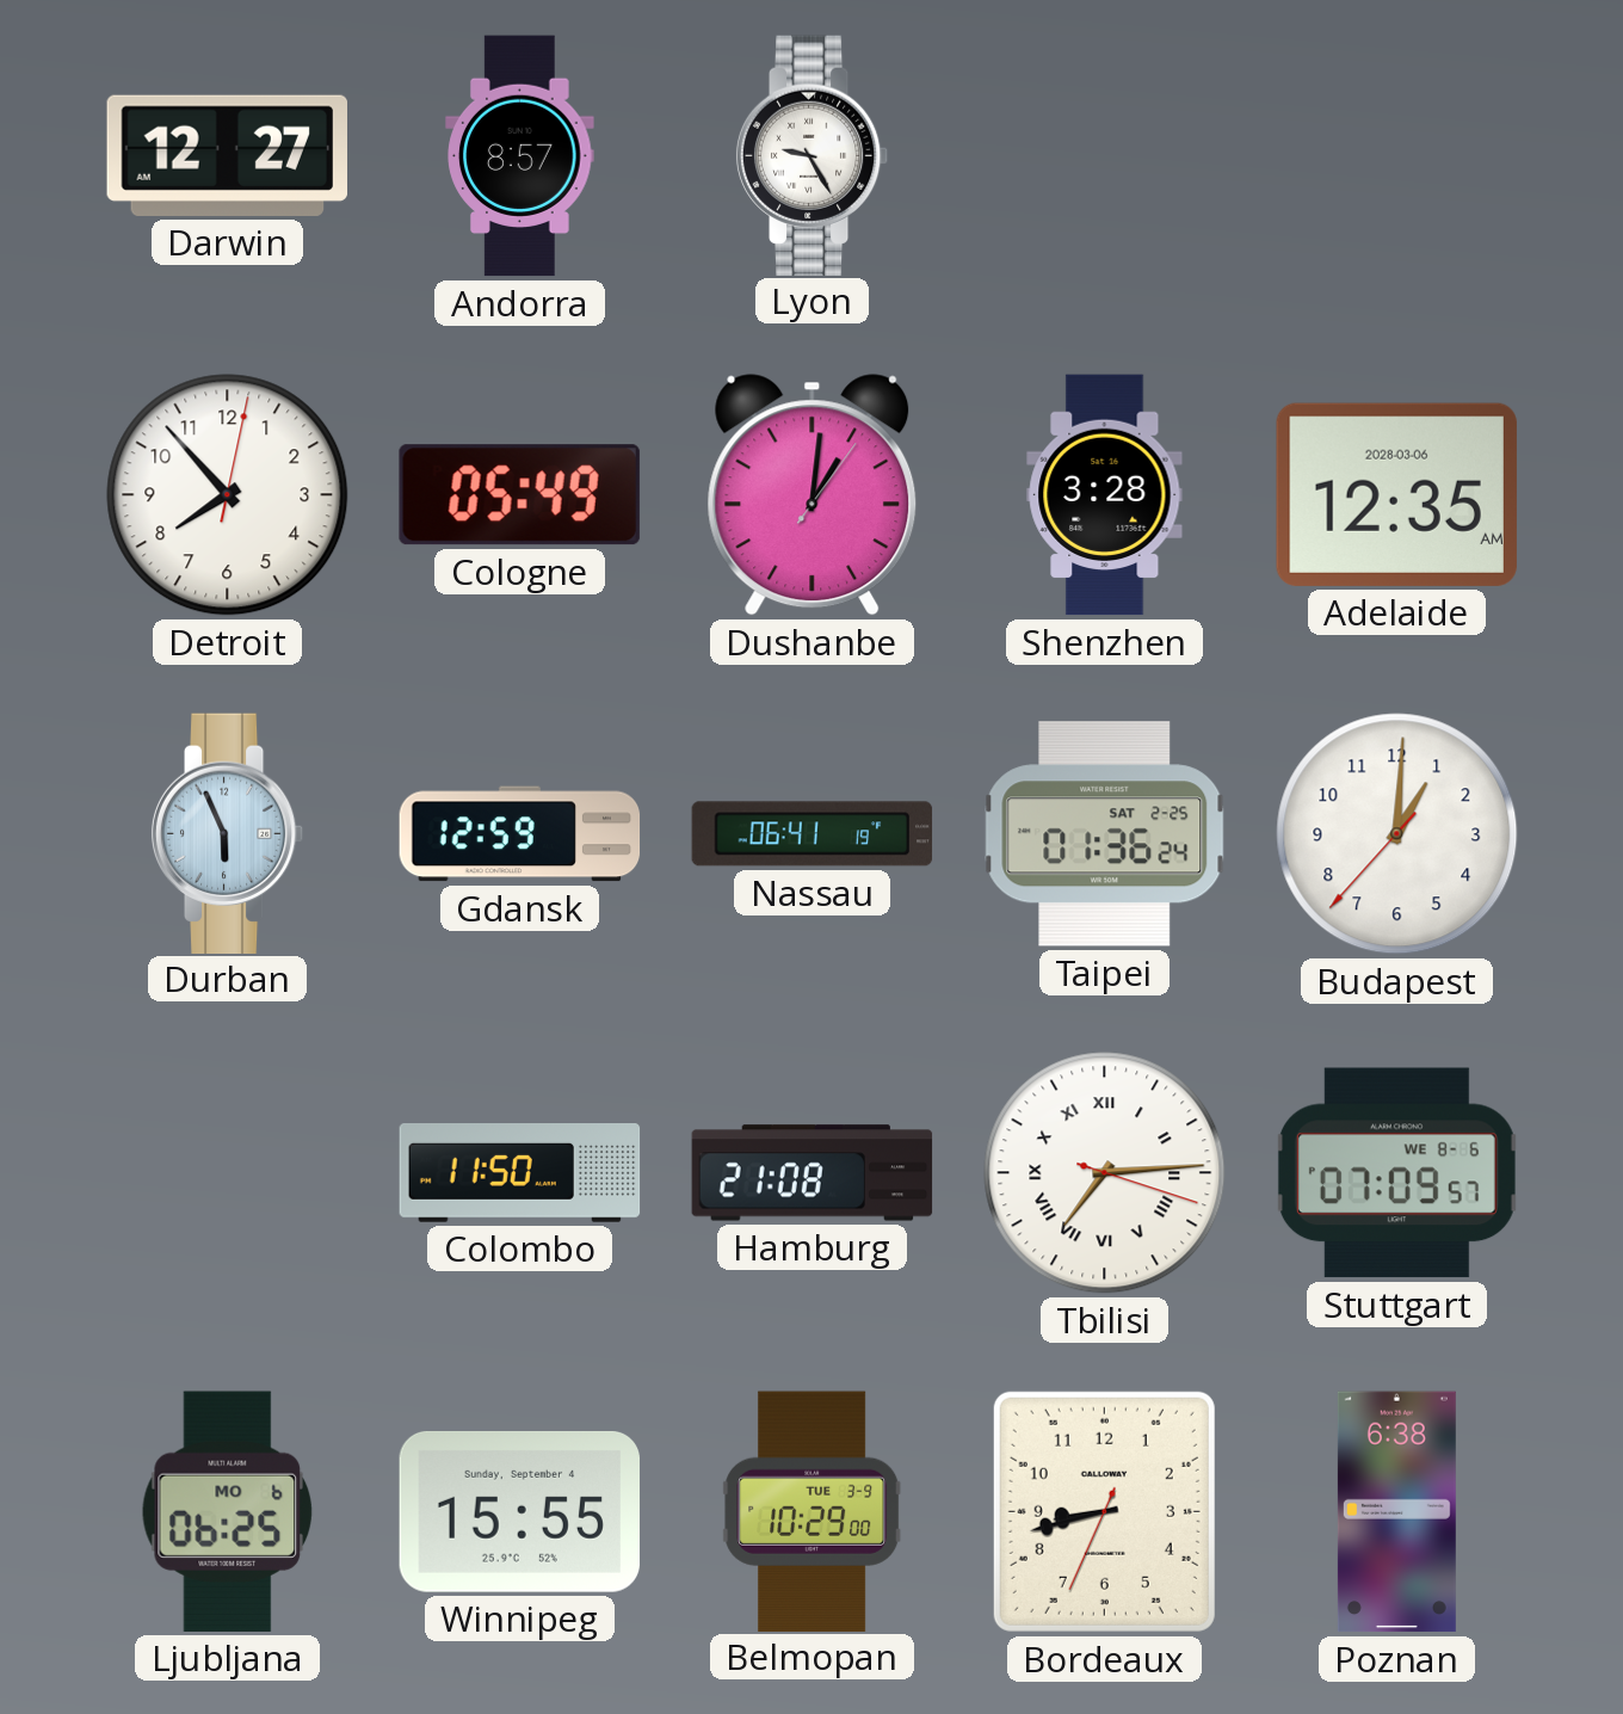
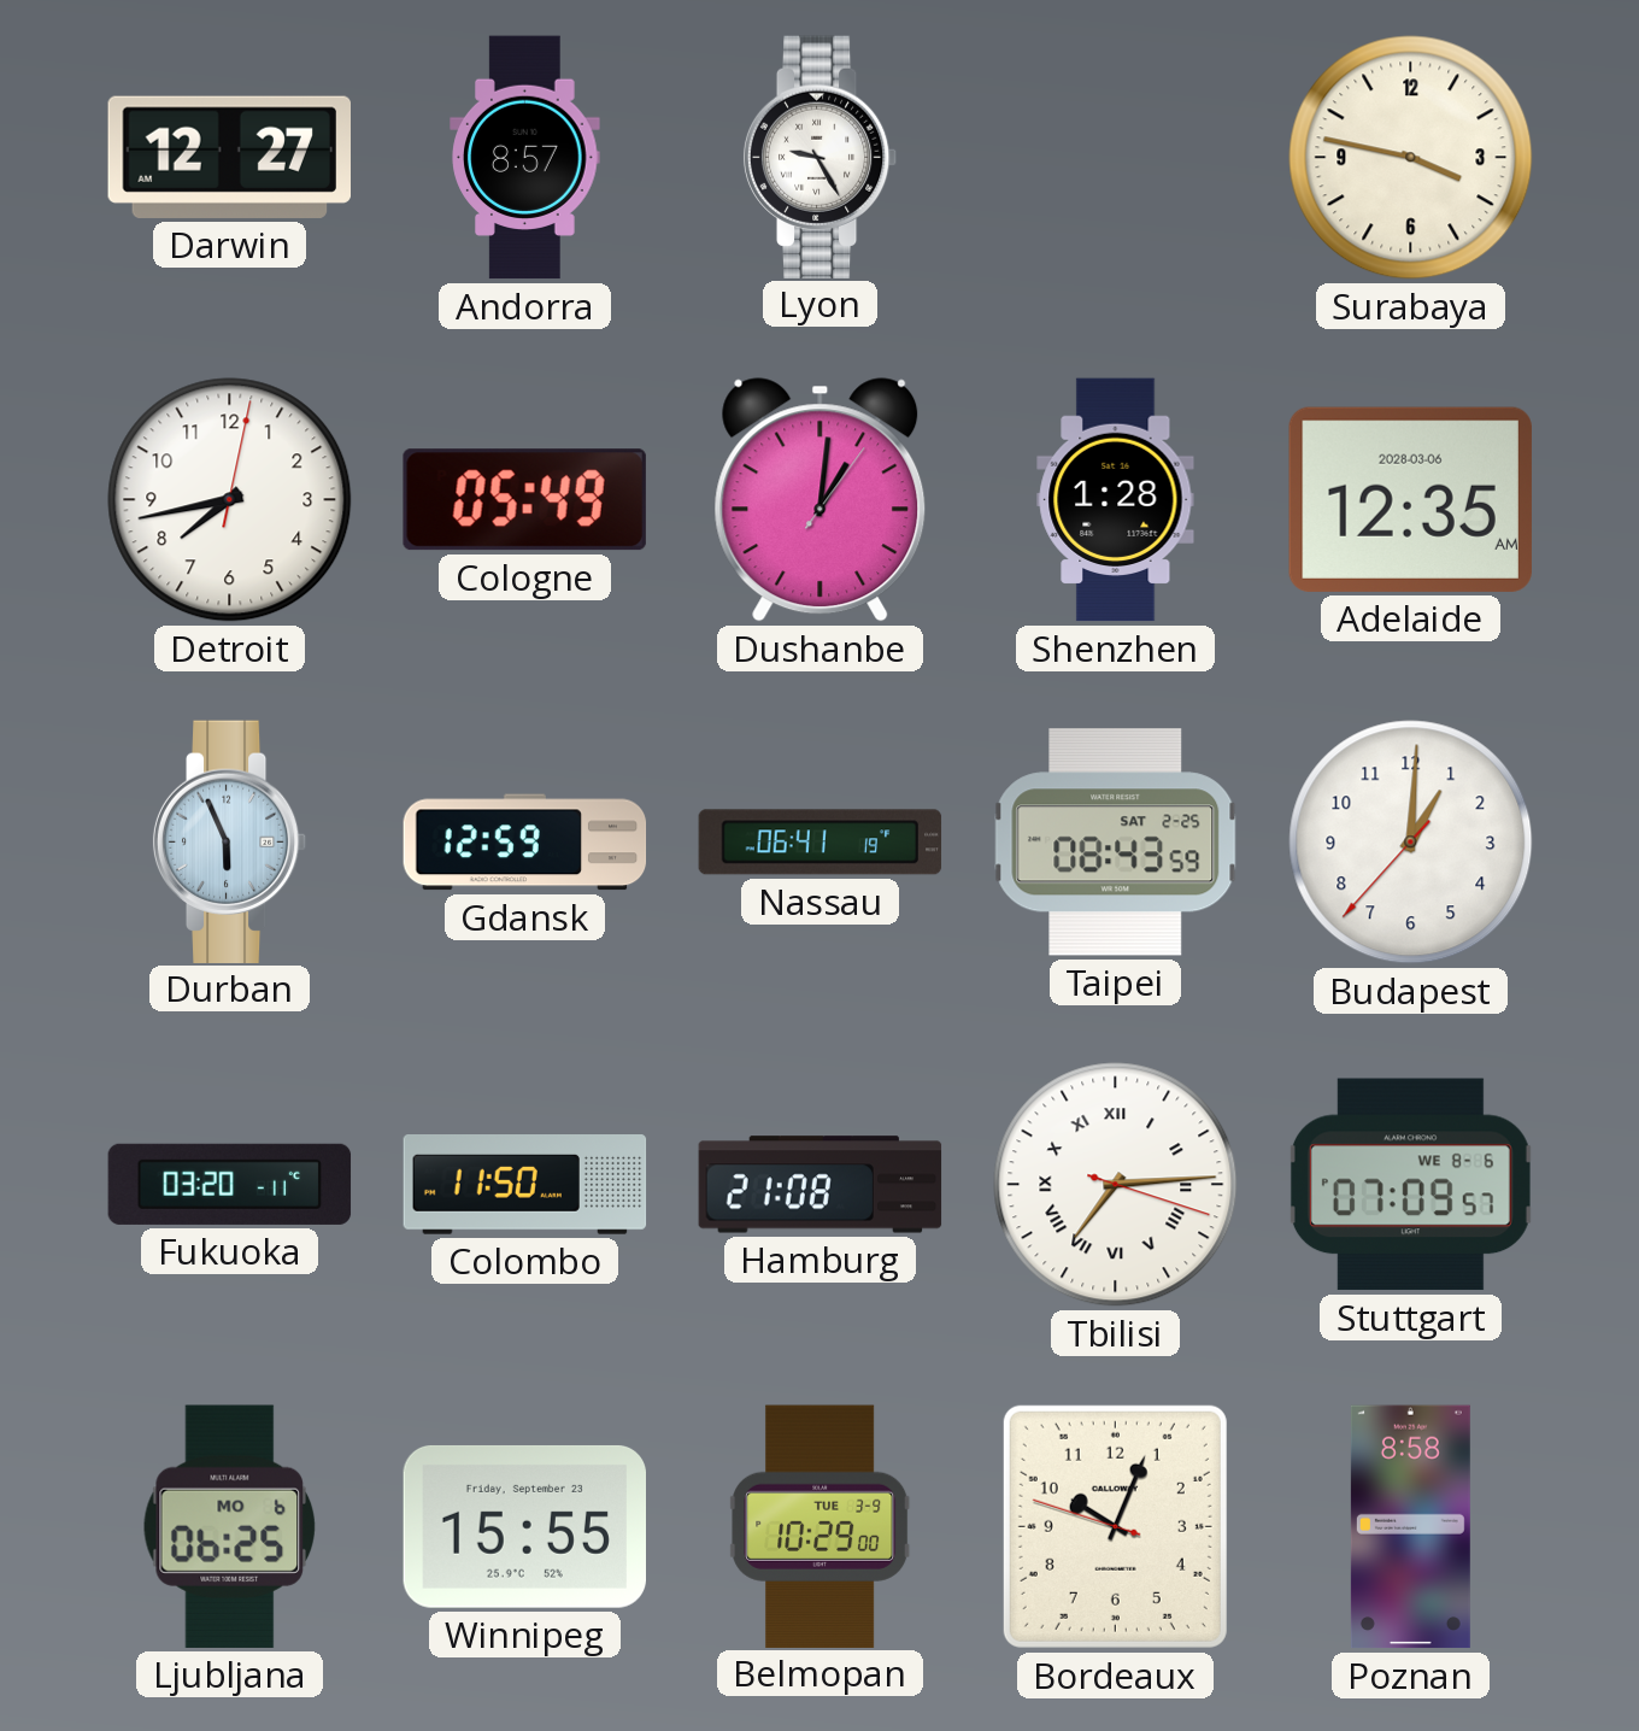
Surabaya: none -> 3:47 (1411, 158)
Detroit: 7:53 -> 7:43 (230, 500)
Shenzhen: 3:28 -> 1:28 (1116, 500)
Taipei: 01:36 -> 08:43 (1116, 843)
Fukuoka: none -> 03:20 (230, 1184)
Winnipeg date: Sunday, September 4 -> Friday, September 23 (524, 1526)
Bordeaux: 8:42 -> 10:03 (1115, 1526)
Poznan: 6:38 -> 8:58 (1410, 1527)
